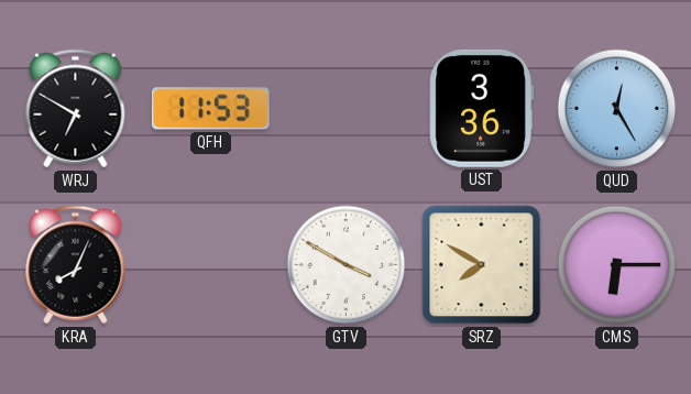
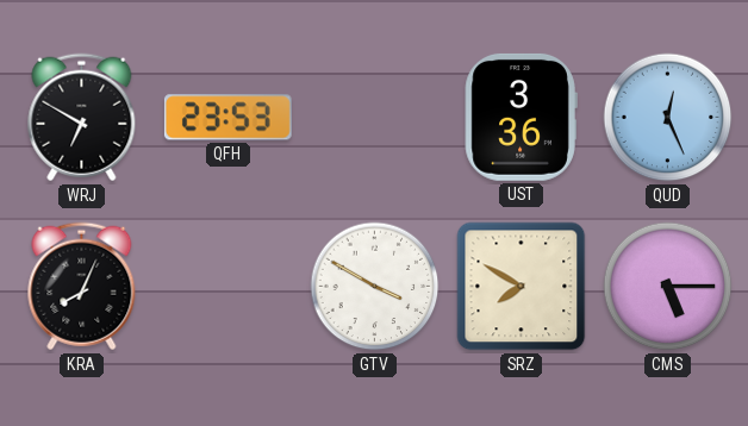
QFH: 11:53 -> 23:53 (227, 118)
QUD: 12:25 -> 12:26 (668, 118)
CMS: 6:15 -> 5:15 (668, 287)
